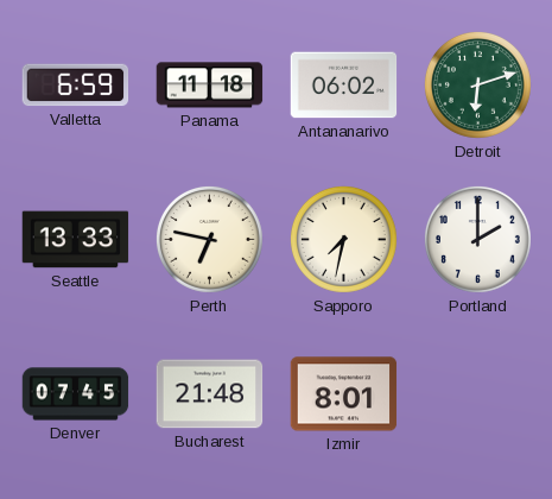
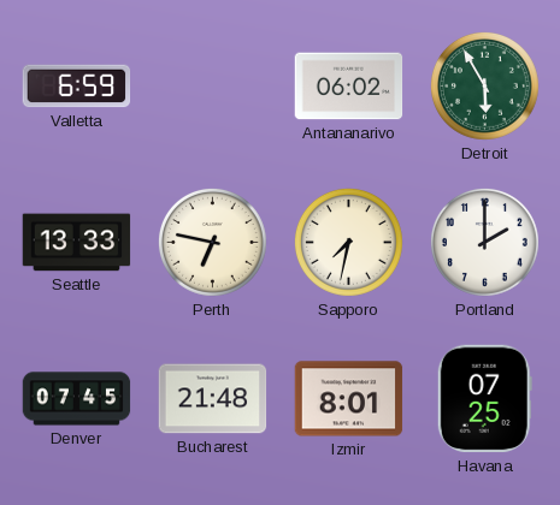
Panama: 11:18 -> none (210, 86)
Detroit: 6:12 -> 5:55 (484, 85)
Havana: none -> 07:25 (484, 399)
